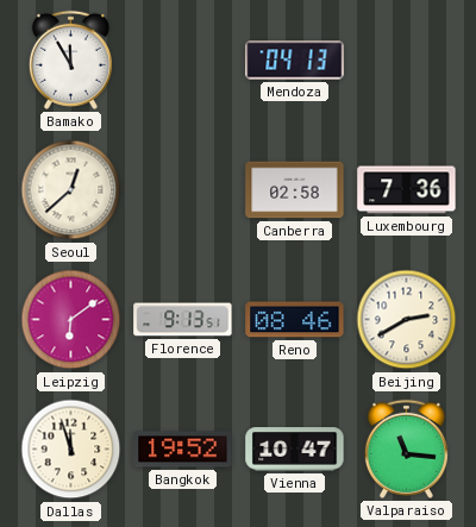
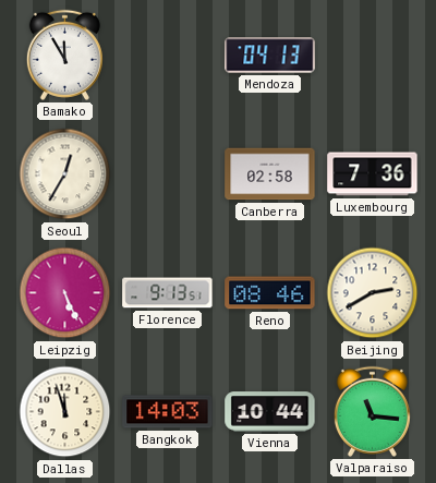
Seoul: 12:38 -> 12:35 (65, 174)
Leipzig: 6:09 -> 5:26 (65, 293)
Bangkok: 19:52 -> 14:03 (168, 412)
Vienna: 10:47 -> 10:44 (270, 412)
